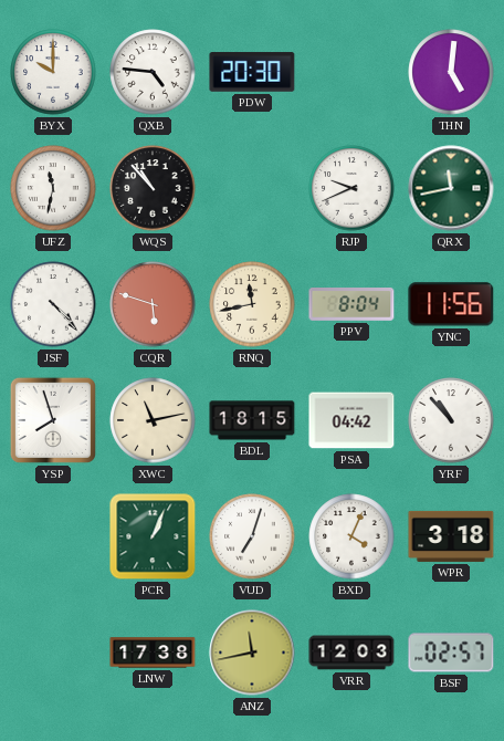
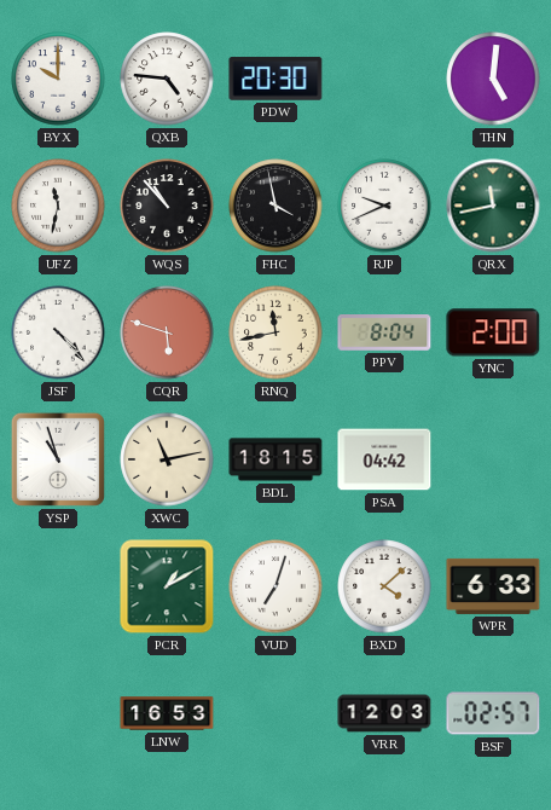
FHC: none -> 3:58 (275, 206)
YNC: 11:56 -> 2:00 (493, 332)
YSP: 7:57 -> 10:57 (58, 459)
YRF: 10:53 -> none (451, 420)
PCR: 1:04 -> 1:10 (167, 586)
BXD: 4:04 -> 4:08 (384, 586)
WPR: 3:18 -> 6:33 (493, 586)
LNW: 17:38 -> 16:53 (167, 713)
ANZ: 11:43 -> none (252, 653)
